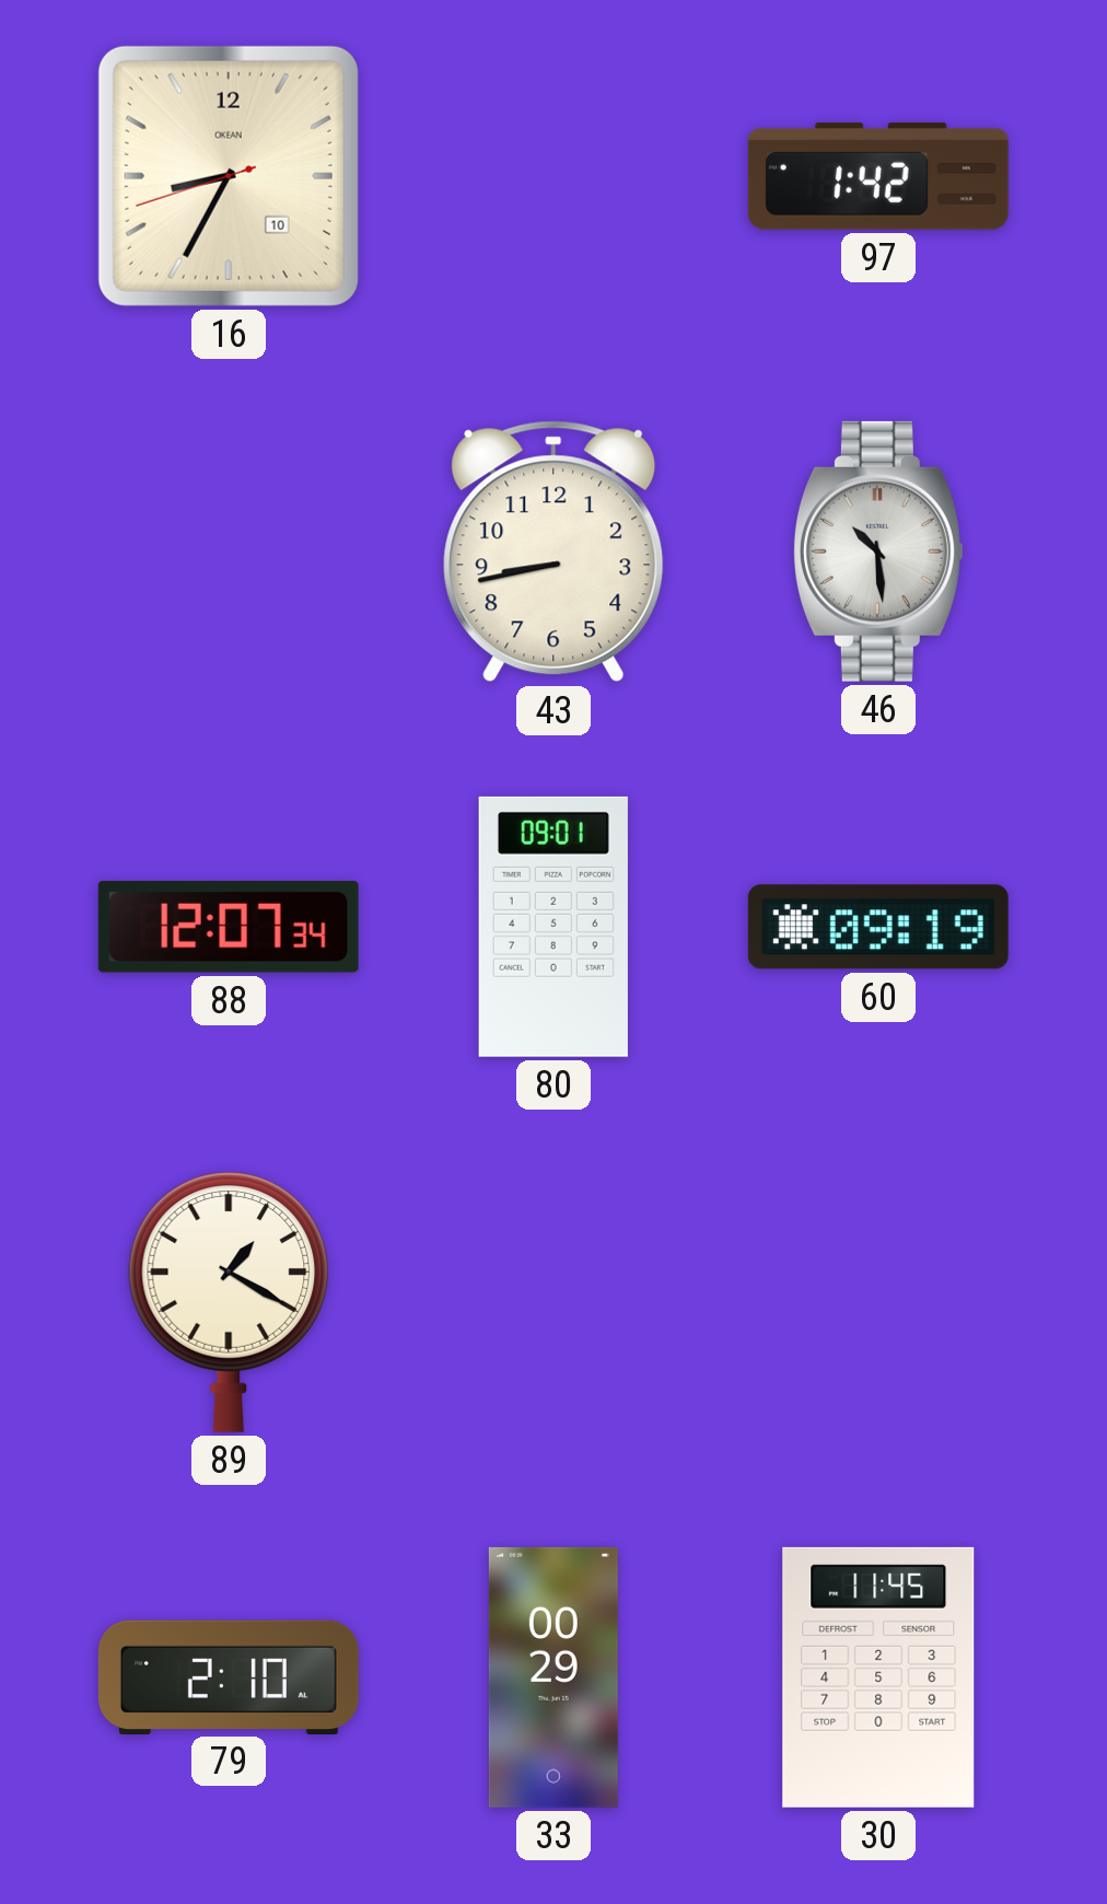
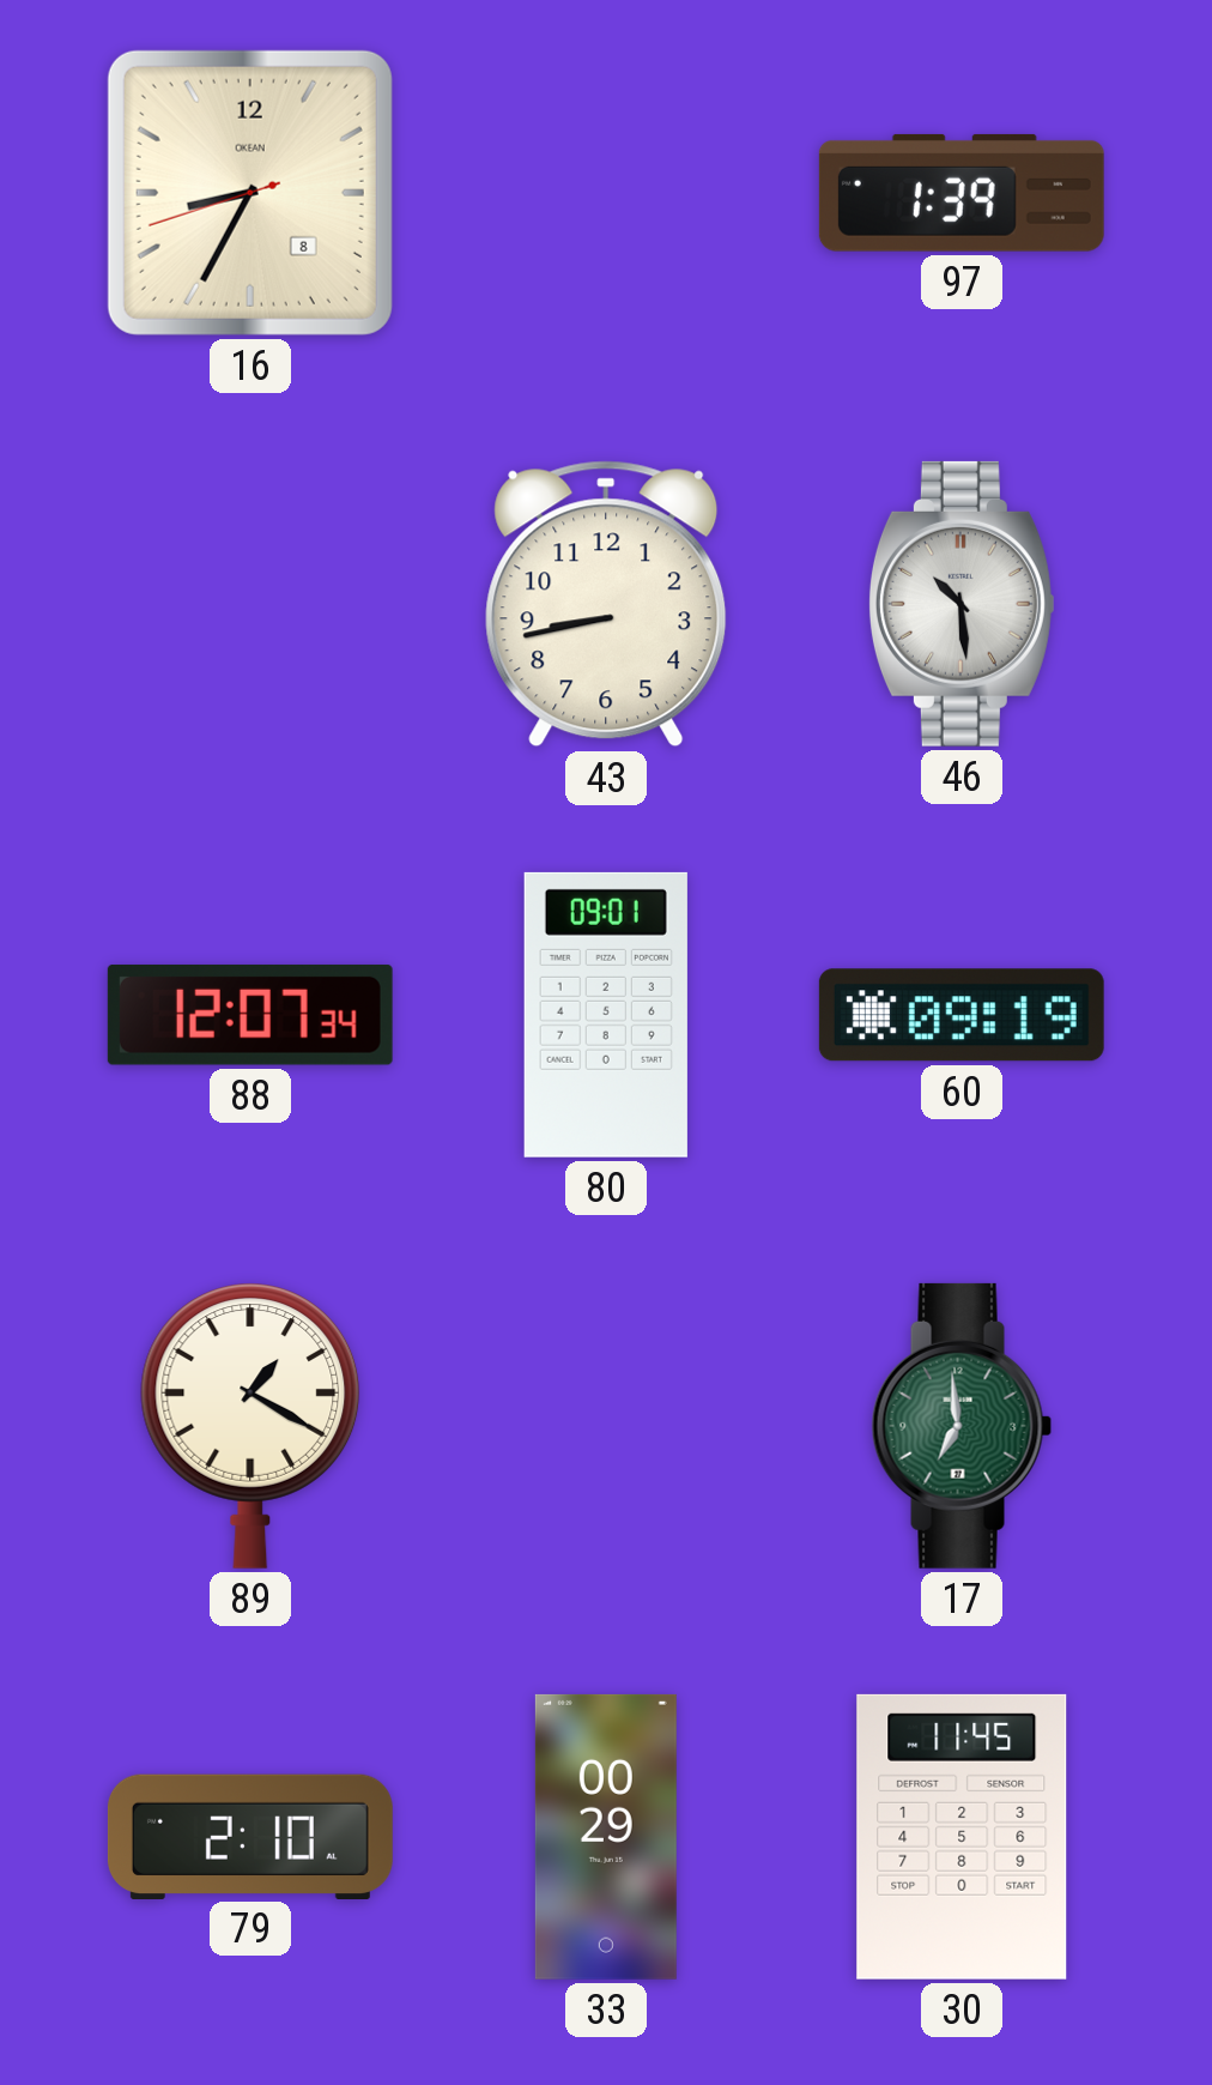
16 date: 10 -> 8 (250, 193)
97: 1:42 -> 1:39 (962, 193)
17: none -> 6:59 (962, 1426)
